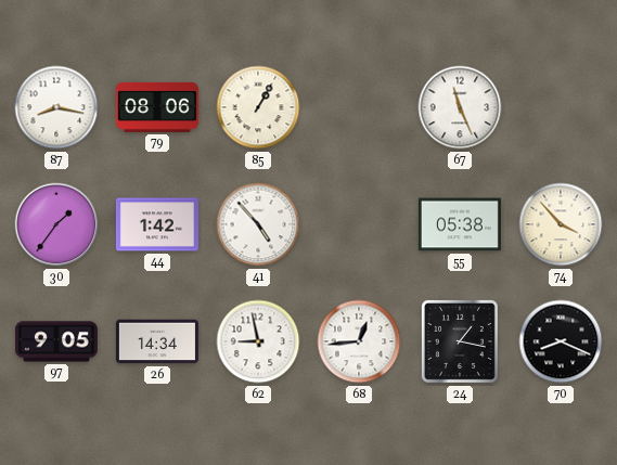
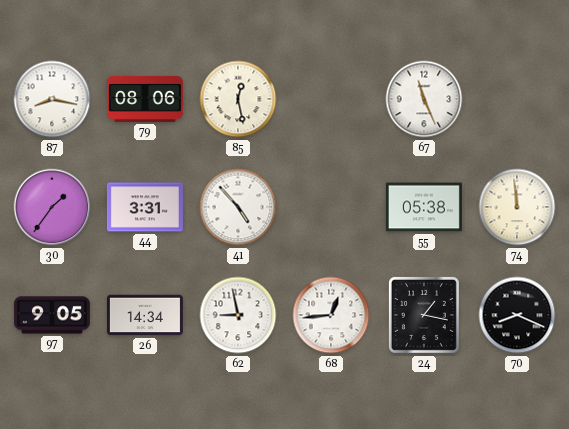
85: 1:05 -> 12:28 (238, 99)
44: 1:42 -> 3:31 (145, 207)
74: 3:53 -> 11:59 (517, 207)
